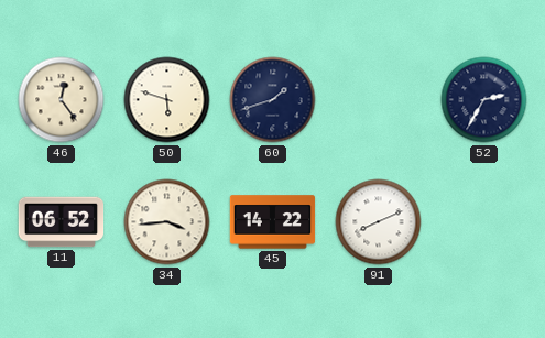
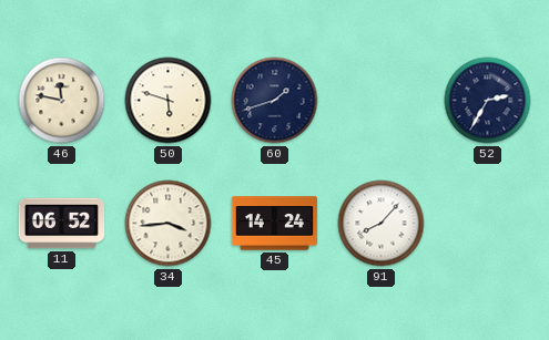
46: 12:24 -> 11:47 (62, 101)
45: 14:22 -> 14:24 (275, 224)
91: 8:11 -> 8:07 (382, 224)
